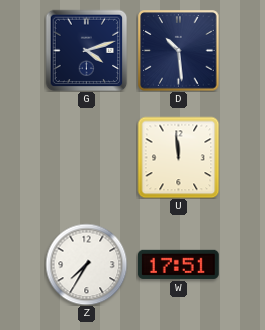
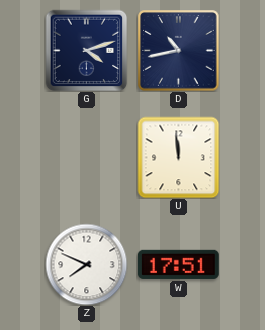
D: 10:29 -> 10:43 (178, 50)
Z: 7:35 -> 7:49 (86, 264)
